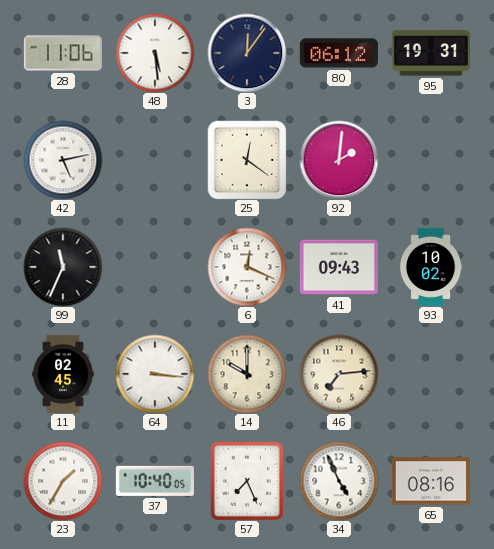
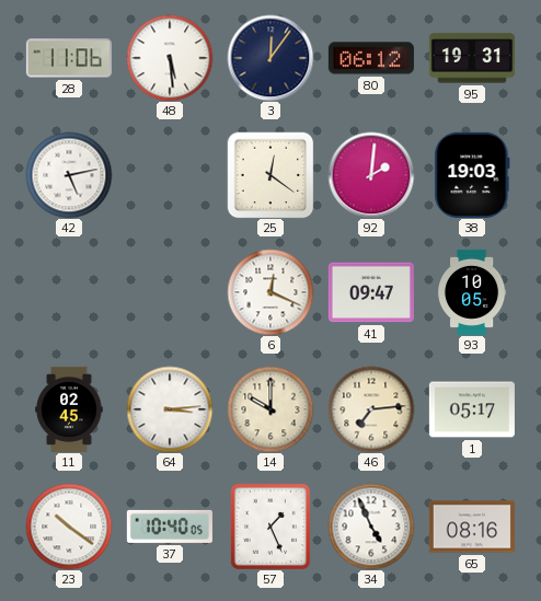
38: none -> 19:03 (472, 175)
99: 11:34 -> none (63, 267)
41: 09:43 -> 09:47 (371, 292)
93: 10:02 -> 10:05 (472, 292)
64: 3:16 -> 3:14 (170, 409)
1: none -> 05:17 (472, 409)
23: 1:35 -> 10:21 (69, 527)
57: 7:26 -> 1:26 (270, 527)
